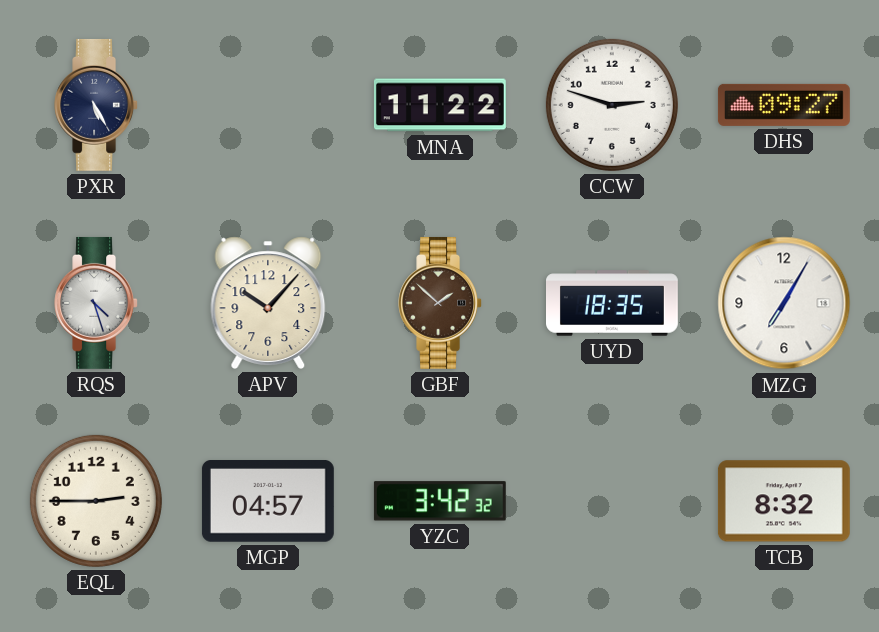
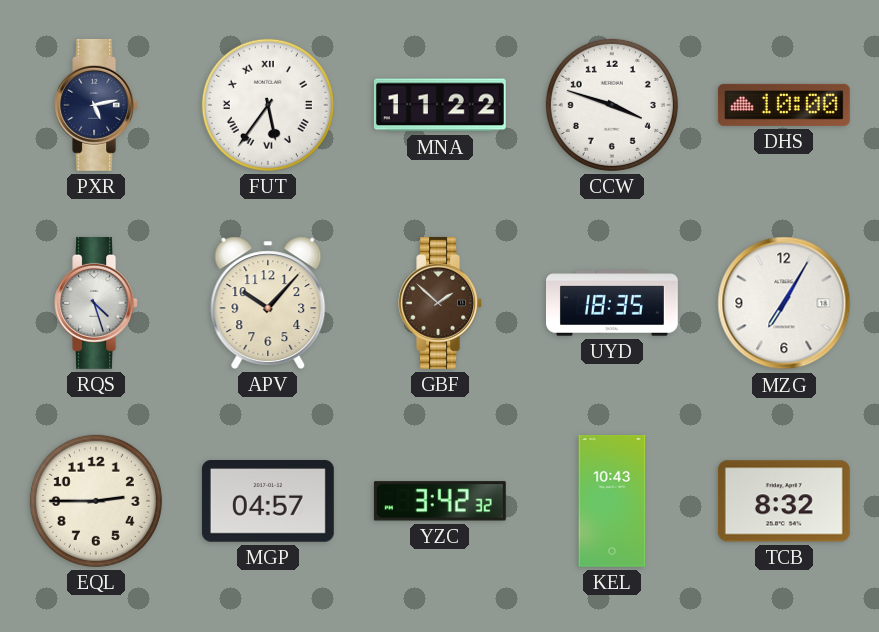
PXR: 5:25 -> 5:13 (96, 105)
FUT: none -> 5:36 (268, 105)
CCW: 2:48 -> 3:48 (612, 105)
DHS: 09:27 -> 10:00 (784, 105)
KEL: none -> 10:43 (612, 501)
